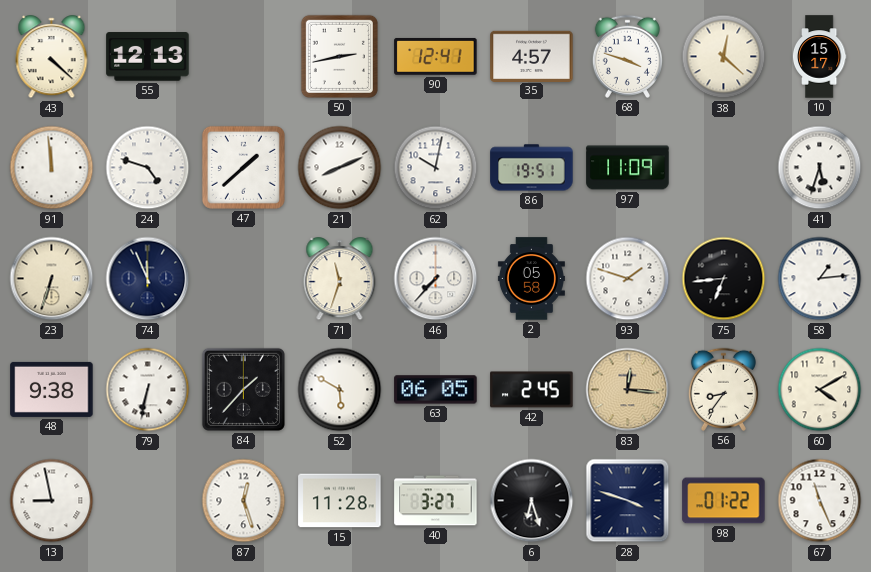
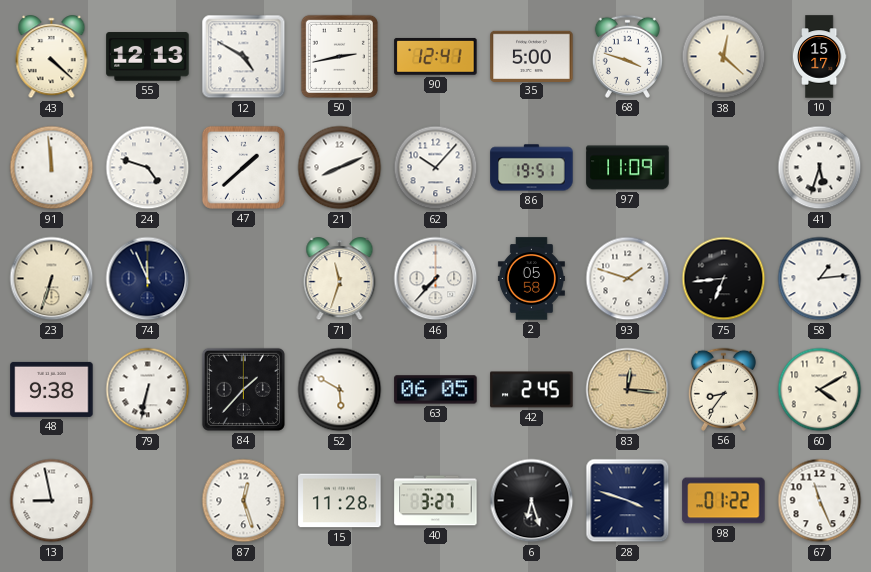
12: none -> 4:50 (244, 57)
35: 4:57 -> 5:00 (532, 56)
62: 10:02 -> 10:07 (436, 168)
